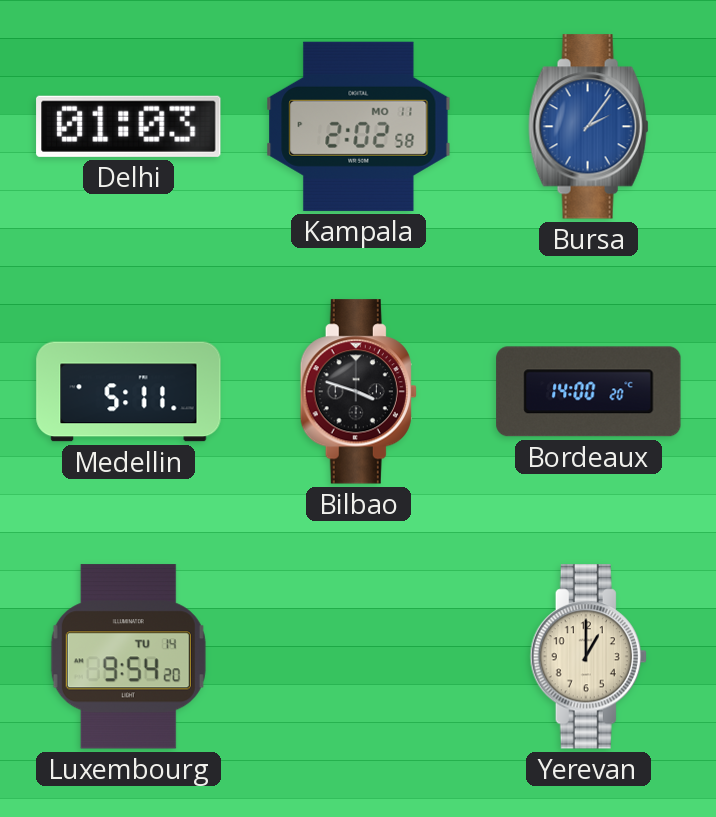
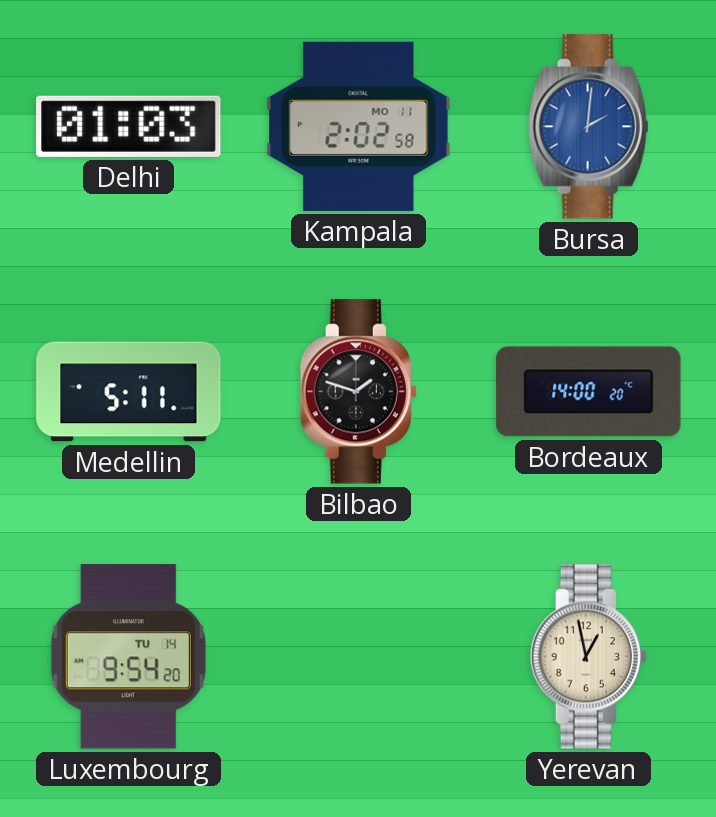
Bursa: 2:06 -> 2:01 (589, 127)
Bilbao: 3:48 -> 1:48 (358, 392)
Yerevan: 1:00 -> 12:58 (588, 657)
